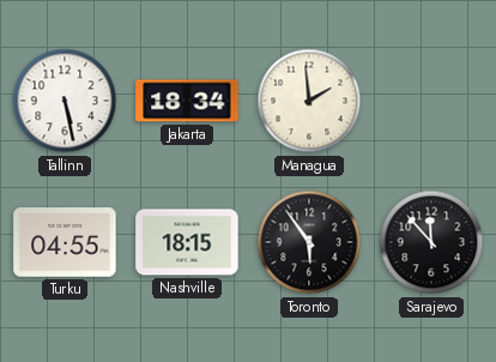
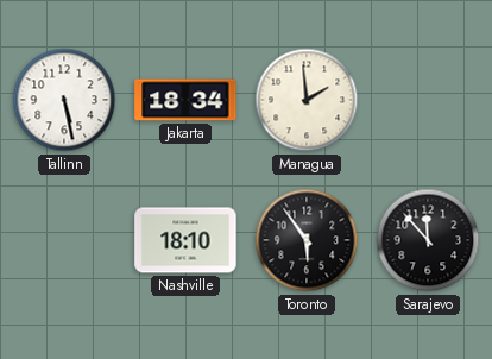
Turku: 04:55 -> none (65, 243)
Nashville: 18:15 -> 18:10 (185, 240)
